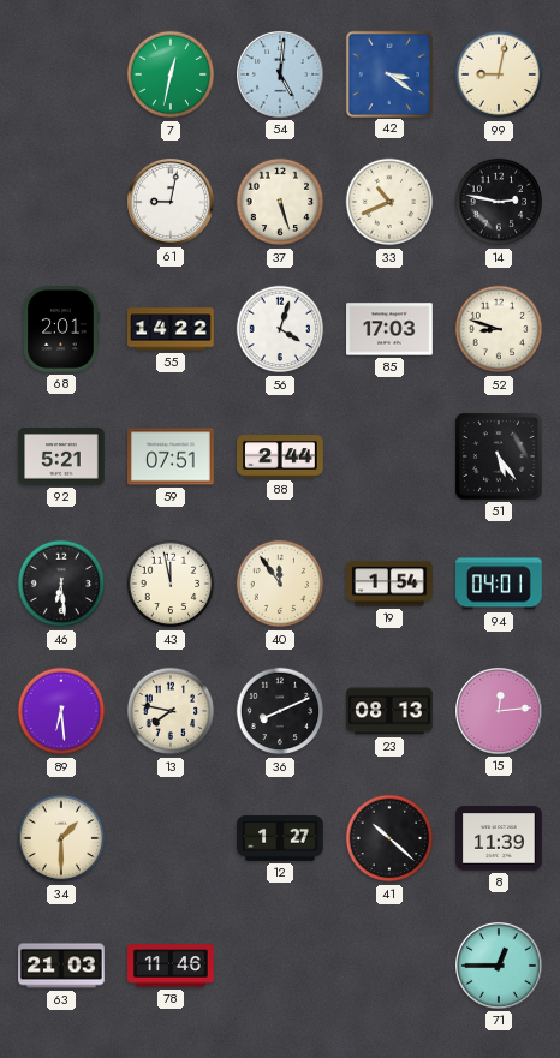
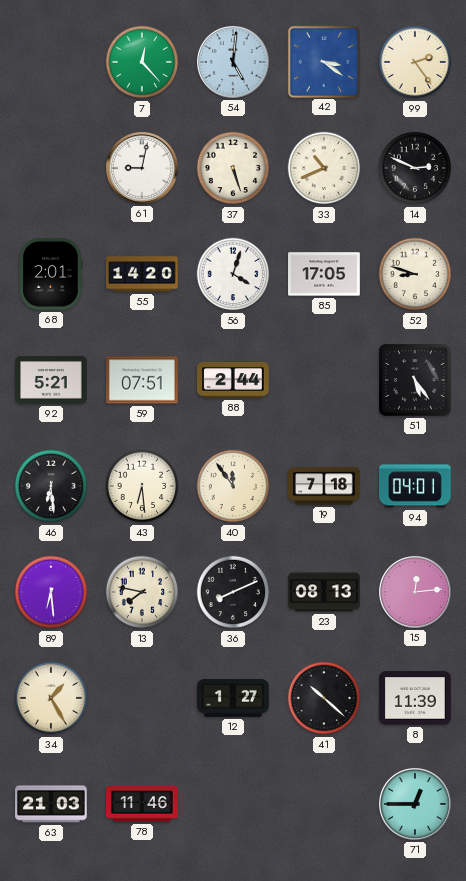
7: 12:32 -> 12:23 (142, 62)
99: 9:02 -> 2:24 (415, 62)
14: 2:47 -> 2:49 (415, 168)
55: 14:22 -> 14:20 (142, 274)
85: 17:03 -> 17:05 (324, 274)
43: 11:58 -> 6:29 (142, 486)
19: 1:54 -> 7:18 (324, 486)
34: 1:30 -> 1:25 (51, 698)
